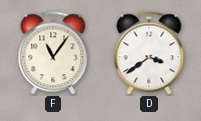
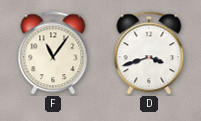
D: 3:39 -> 3:42 (149, 53)
